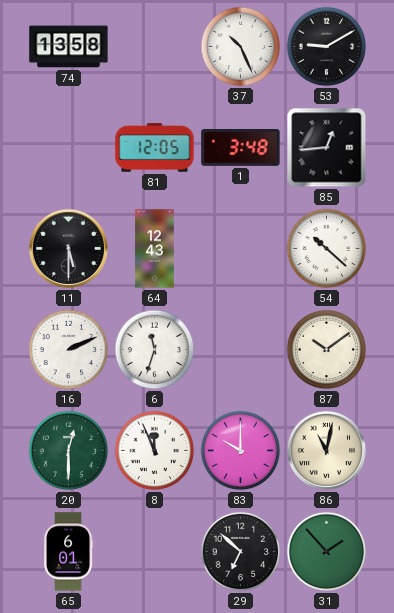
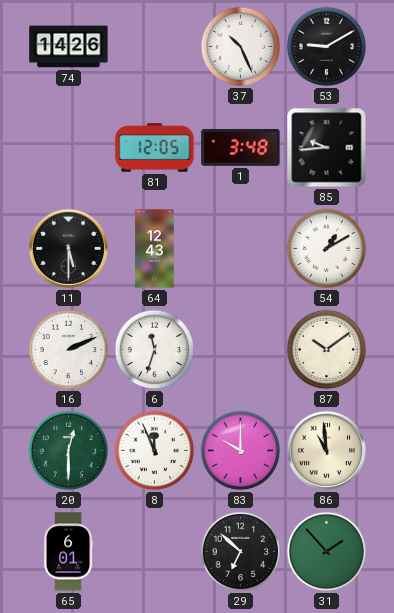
74: 13:58 -> 14:26 (69, 47)
85: 12:44 -> 9:44 (327, 148)
54: 10:22 -> 1:10 (327, 249)
86: 11:02 -> 10:59 (326, 450)
